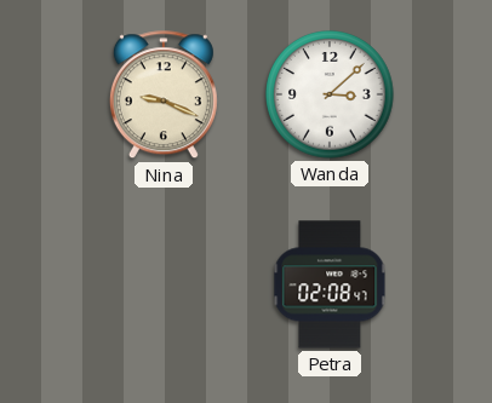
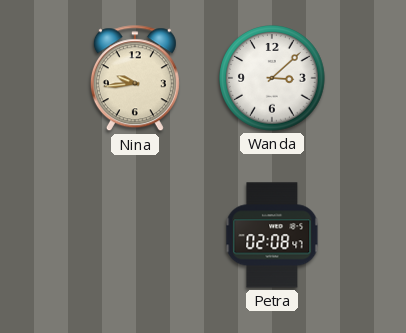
Nina: 9:19 -> 9:44 (135, 79)
